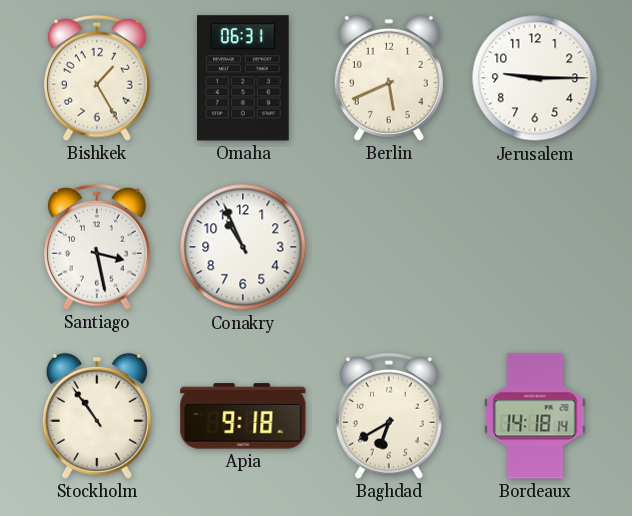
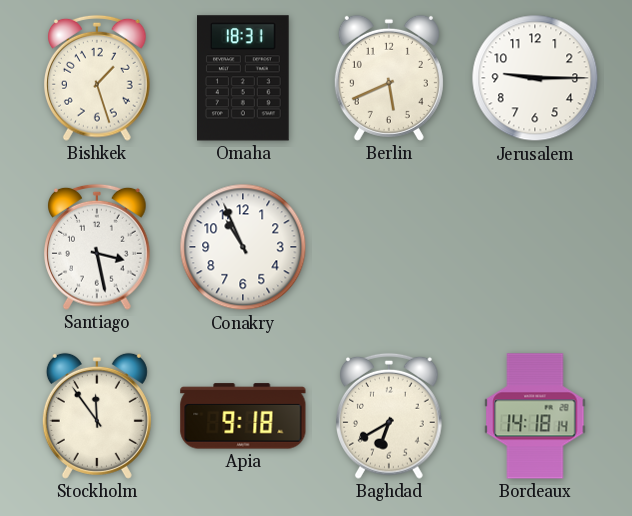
Bishkek: 1:25 -> 1:27 (98, 78)
Omaha: 06:31 -> 18:31 (244, 78)
Stockholm: 10:54 -> 11:54 (97, 416)
